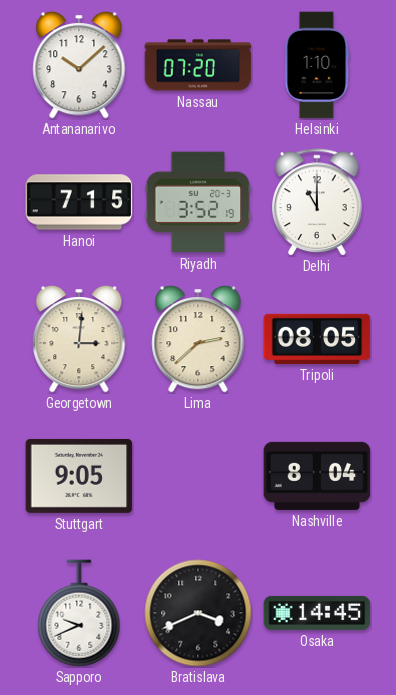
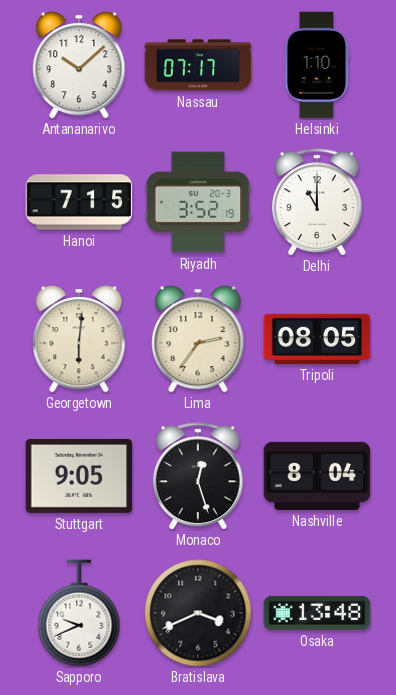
Nassau: 07:20 -> 07:17 (198, 65)
Georgetown: 3:01 -> 6:01 (79, 340)
Lima: 2:38 -> 2:36 (198, 340)
Monaco: none -> 12:27 (199, 476)
Osaka: 14:45 -> 13:48 (317, 613)
